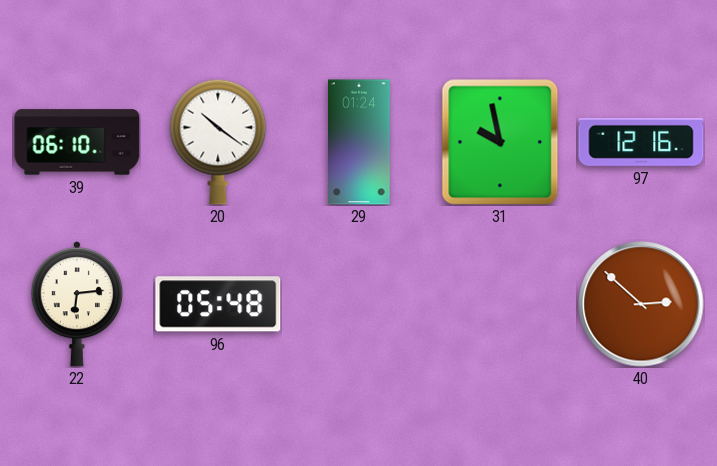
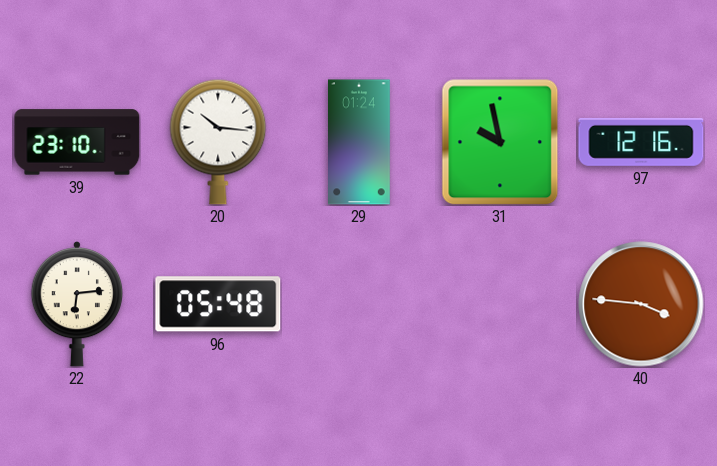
39: 06:10 -> 23:10 (77, 142)
20: 10:21 -> 10:16 (218, 142)
40: 2:52 -> 3:46 (641, 304)
